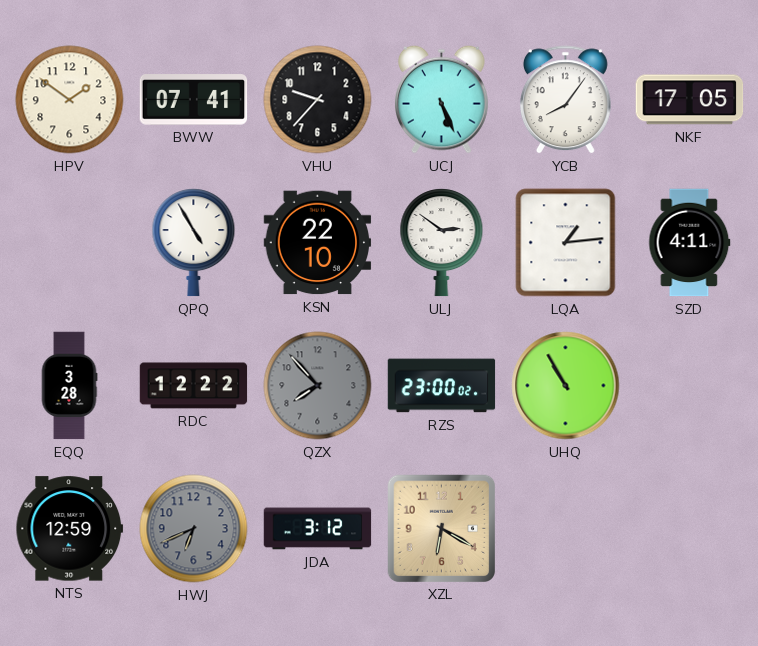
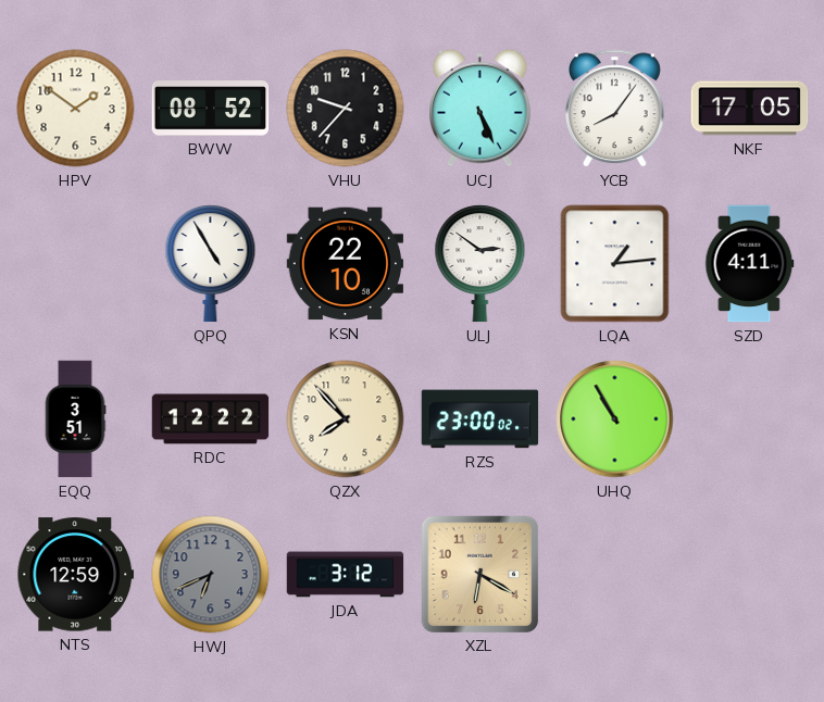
BWW: 07:41 -> 08:52 (211, 109)
EQQ: 3:28 -> 3:51 (75, 419)
QZX dial: grey -> cream (346, 419)
